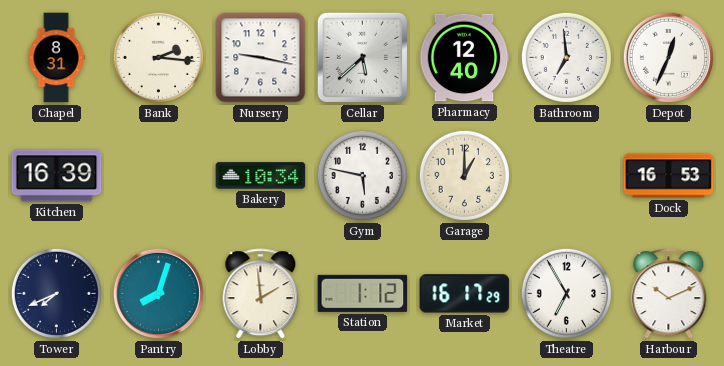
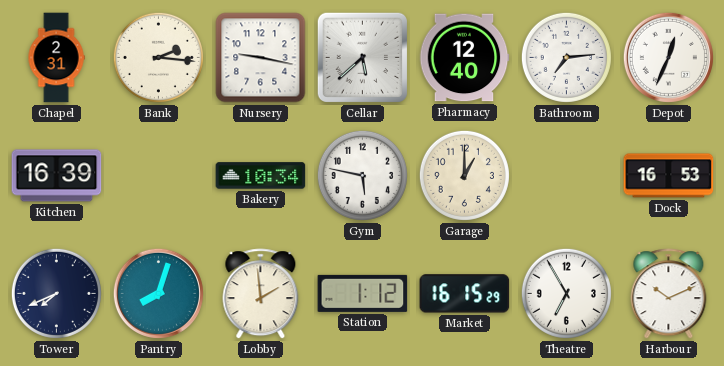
Chapel: 8:31 -> 2:31 (56, 58)
Bathroom: 6:59 -> 7:14 (566, 57)
Market: 16:17 -> 16:15 (465, 294)
